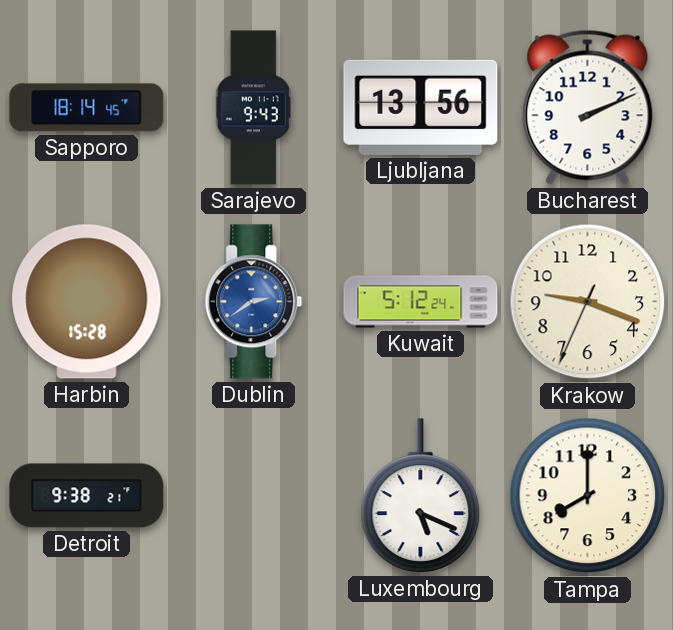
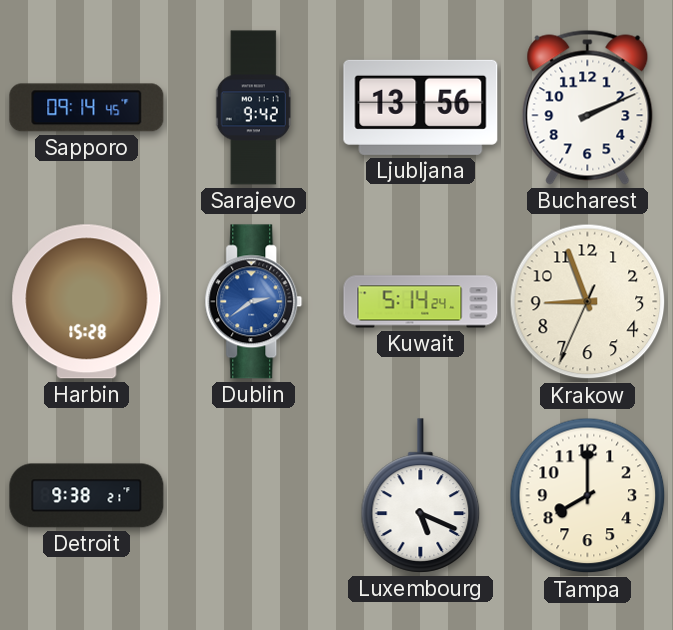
Sapporo: 18:14 -> 09:14 (87, 108)
Sarajevo: 9:43 -> 9:42 (253, 108)
Kuwait: 5:12 -> 5:14 (421, 302)
Krakow: 9:18 -> 8:56 (588, 302)
